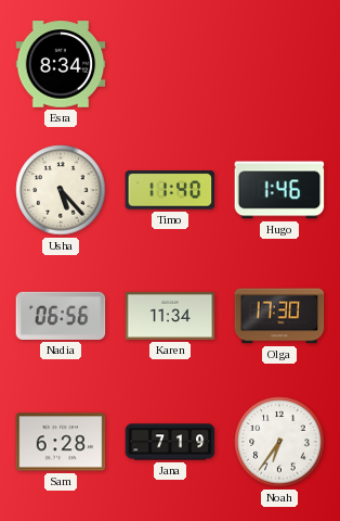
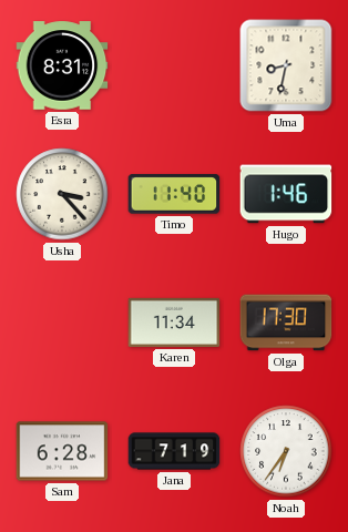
Esra: 8:34 -> 8:31 (62, 65)
Uma: none -> 8:32 (286, 65)
Usha: 5:23 -> 3:23 (62, 194)
Nadia: 06:56 -> none (61, 316)
